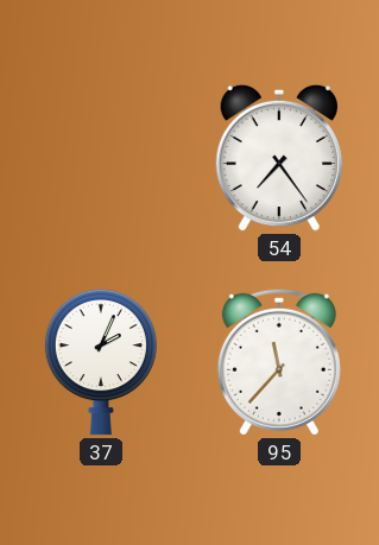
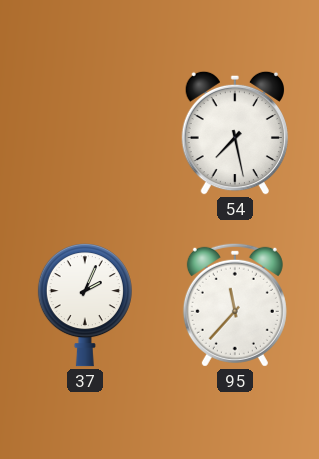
54: 7:24 -> 7:28 (235, 133)
